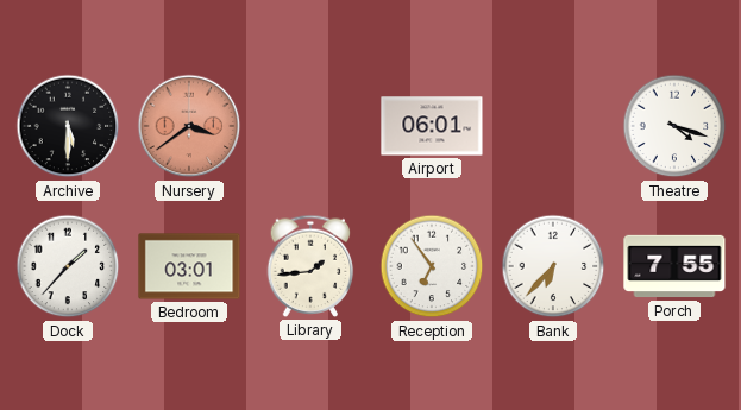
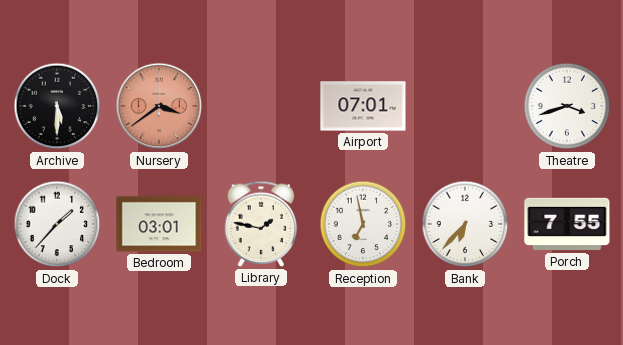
Airport: 06:01 -> 07:01 (363, 106)
Theatre: 4:18 -> 3:42 (567, 106)
Library: 1:44 -> 1:47 (261, 224)
Reception: 6:54 -> 6:58 (363, 224)
